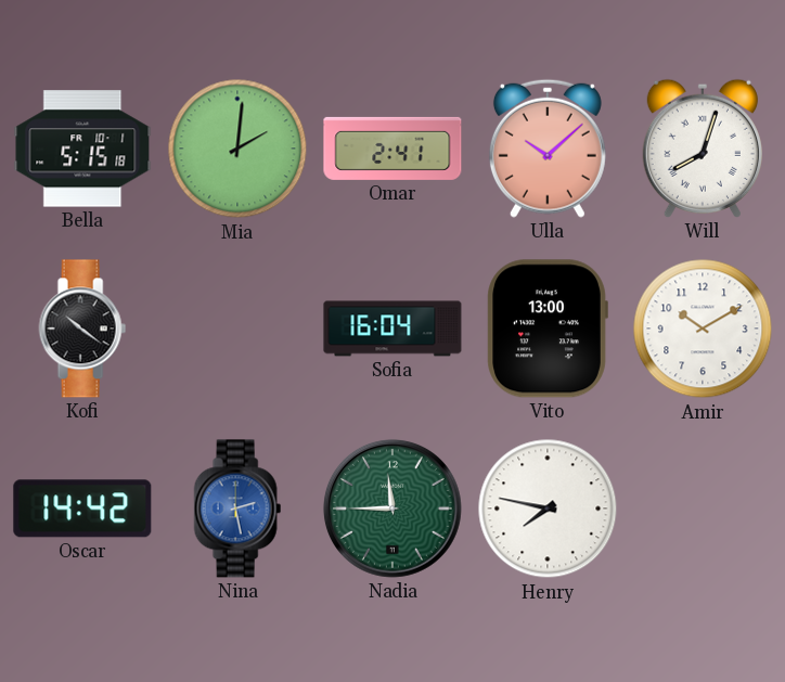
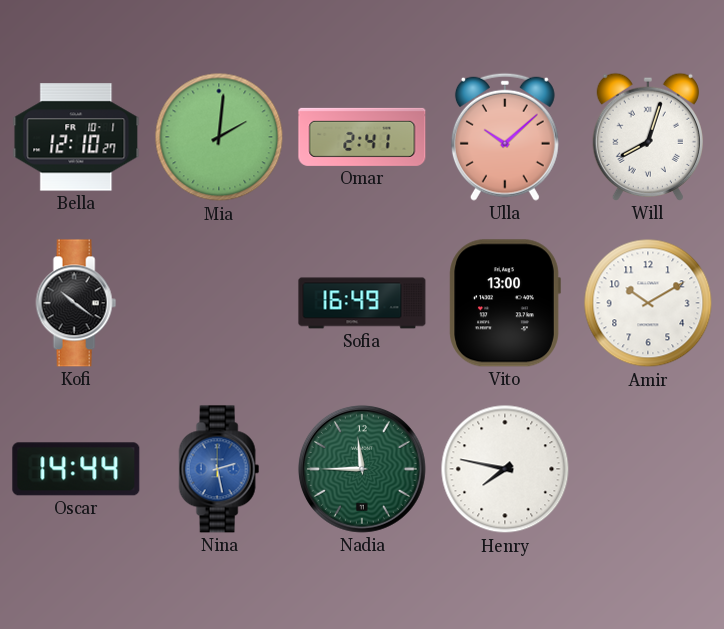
Bella: 5:15 -> 12:10 (76, 137)
Sofia: 16:04 -> 16:49 (362, 303)
Oscar: 14:42 -> 14:44 (76, 469)
